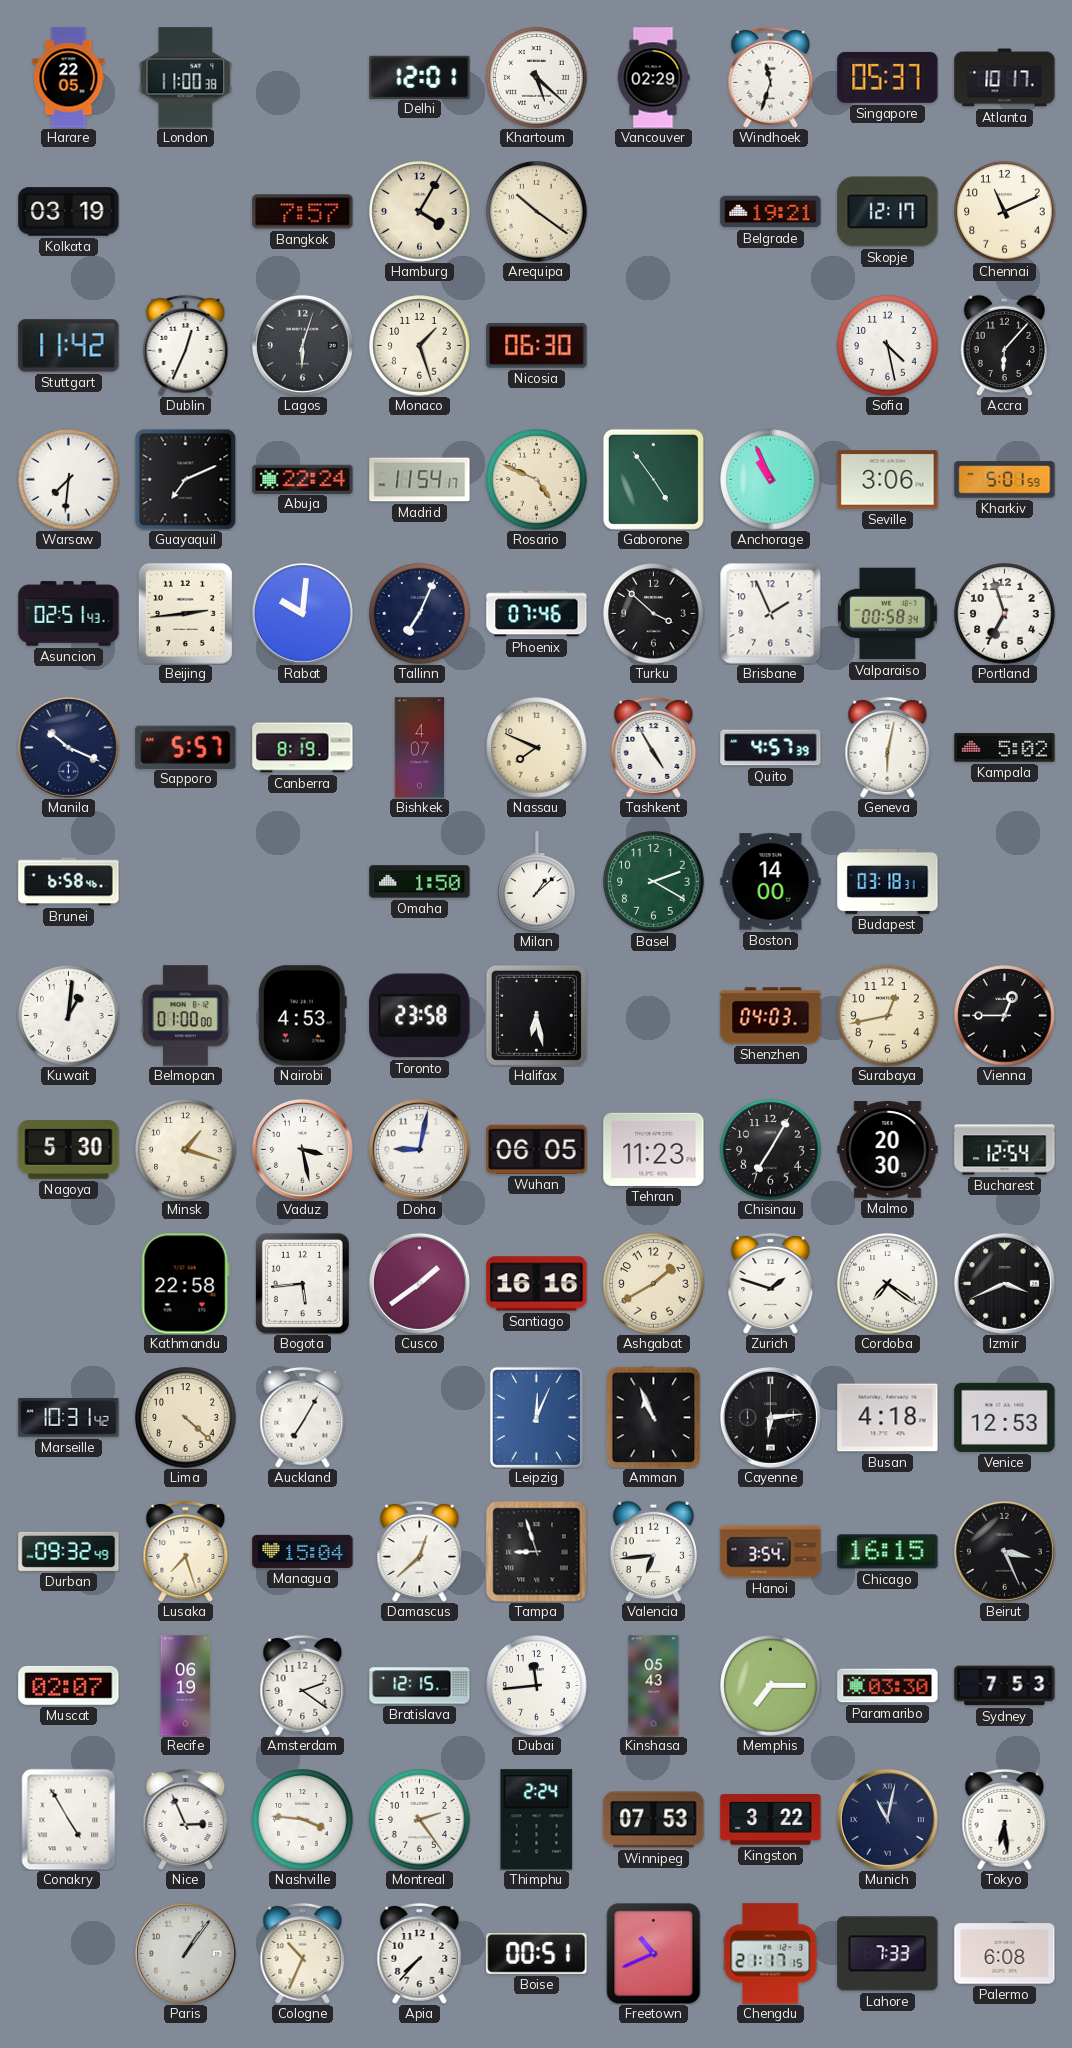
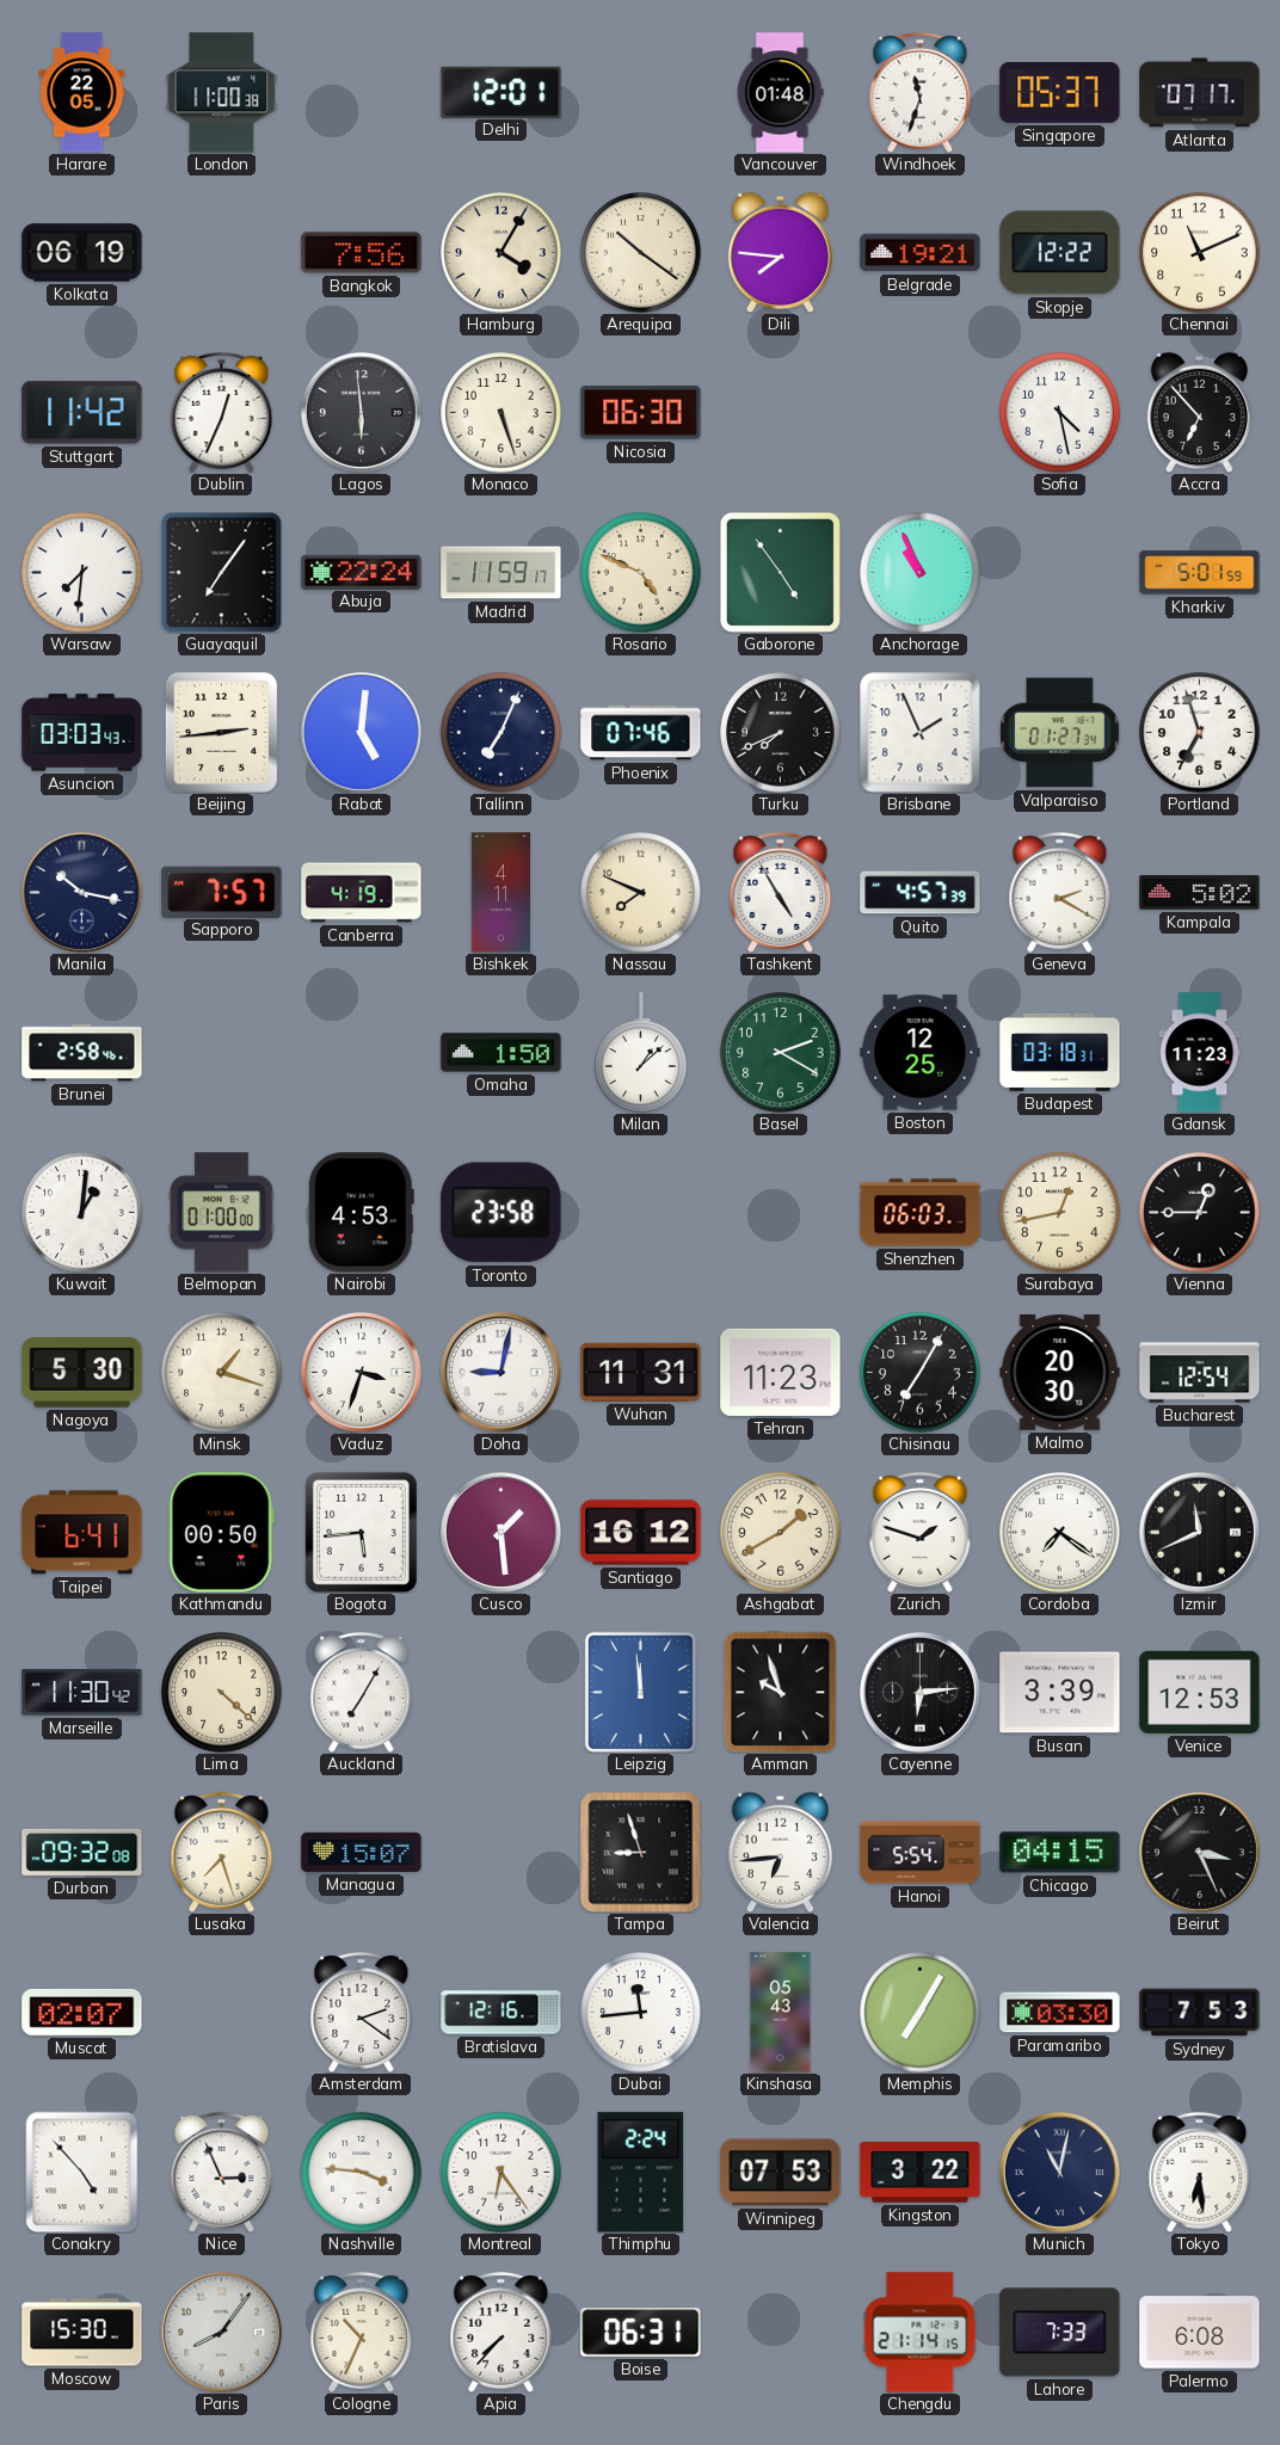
Khartoum: 5:22 -> none (537, 78)
Vancouver: 02:29 -> 01:48 (780, 93)
Atlanta: 10:17 -> 07:17 (1200, 93)
Kolkata: 03:19 -> 06:19 (82, 253)
Bangkok: 7:57 -> 7:56 (362, 253)
Dili: none -> 7:46 (780, 252)
Skopje: 12:17 -> 12:22 (1060, 253)
Lagos: 6:03 -> 5:59 (361, 412)
Monaco: 1:27 -> 5:27 (501, 413)
Accra: 6:07 -> 6:53 (1199, 412)
Guayaquil: 7:11 -> 7:06 (221, 572)
Madrid: 11:54 -> 11:59 (501, 573)
Seville: 3:06 -> none (888, 480)
Asuncion: 02:51 -> 03:03 (82, 733)
Rabat: 10:01 -> 5:01 (361, 732)
Turku: 3:52 -> 7:41 (781, 733)
Valparaiso: 00:58 -> 01:27 (1060, 733)
Manila: 10:19 -> 10:17 (81, 892)
Sapporo: 5:57 -> 7:57 (222, 892)
Canberra: 8:19 -> 4:19 (362, 893)
Bishkek: 4:07 -> 4:11 (501, 893)
Geneva: 6:02 -> 2:20 (1060, 892)
Brunei: 6:58 -> 2:58 (82, 1053)
Boston: 14:00 -> 12:25 (921, 1053)
Gdansk: none -> 11:23 (1200, 1053)
Halifax: 6:28 -> none (536, 1015)
Shenzhen: 04:03 -> 06:03 (921, 1213)
Vaduz: 3:28 -> 3:33 (361, 1372)
Wuhan: 06:05 -> 11:31 (641, 1372)
Taipei: none -> 6:41 (82, 1533)
Kathmandu: 22:58 -> 00:50 (221, 1533)
Cusco: 1:39 -> 1:29 (500, 1532)
Santiago: 16:16 -> 16:12 (641, 1533)
Izmir: 3:41 -> 11:41 (1199, 1532)
Marseille: 10:31 -> 11:30 (82, 1693)
Leipzig: 12:04 -> 11:59 (640, 1692)
Amman: 10:56 -> 9:57 (781, 1692)
Busan: 4:18 -> 3:39 (1060, 1693)
Durban: 09:32:49 -> 09:32:08 (82, 1852)
Managua: 15:04 -> 15:07 (362, 1852)
Damascus: 12:38 -> none (420, 1551)
Hanoi: 3:54 -> 5:54 (921, 1853)
Chicago: 16:15 -> 04:15 (1060, 1853)
Recife: 06:19 -> none (186, 1686)
Bratislava: 12:15 -> 12:16 (501, 2013)
Memphis: 7:15 -> 7:05 (921, 2013)
Conakry: 4:55 -> 4:53 (82, 2172)
Montreal: 2:24 -> 6:24 (501, 2173)
Moscow: none -> 15:30 (82, 2333)
Paris: 1:06 -> 8:06 (221, 2332)
Boise: 00:51 -> 06:31 (641, 2333)
Freetown: 10:41 -> none (654, 1953)
Chengdu: 21:17 -> 21:14 (921, 2333)
